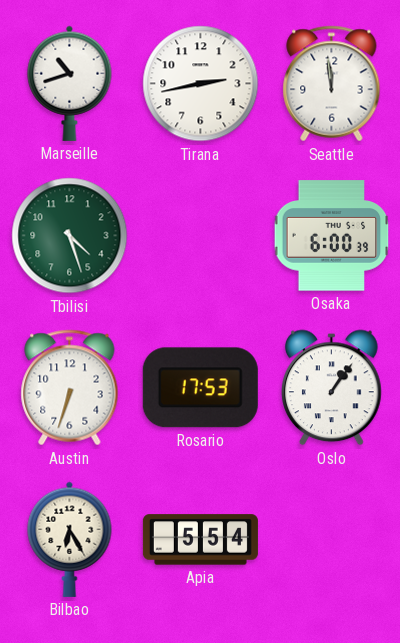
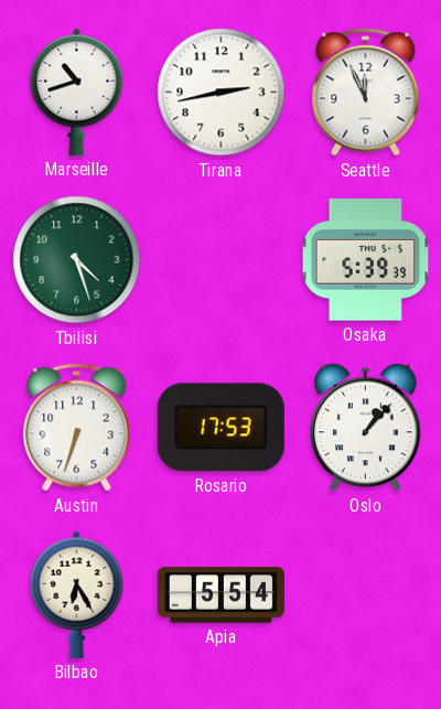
Seattle: 11:59 -> 11:56 (366, 93)
Osaka: 6:00 -> 5:39 (366, 260)
Oslo: 1:06 -> 1:07 (366, 428)
